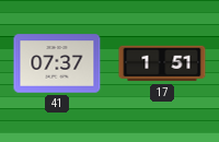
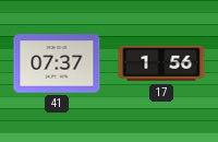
17: 1:51 -> 1:56 (161, 63)
